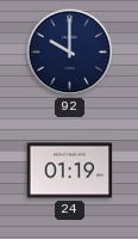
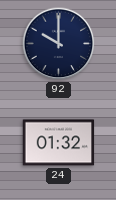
24: 01:19 -> 01:32 (59, 143)
